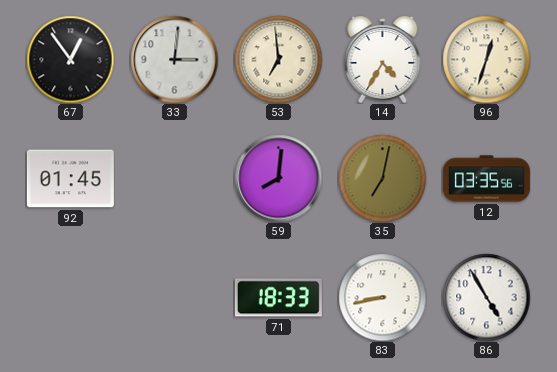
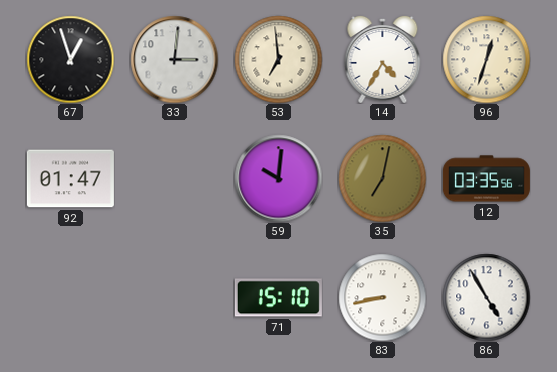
67: 12:54 -> 12:57 (70, 59)
92: 01:45 -> 01:47 (70, 179)
59: 8:01 -> 10:01 (278, 178)
71: 18:33 -> 15:10 (278, 298)
